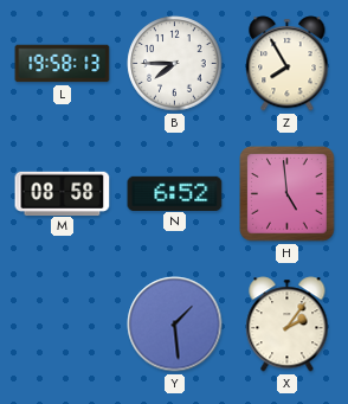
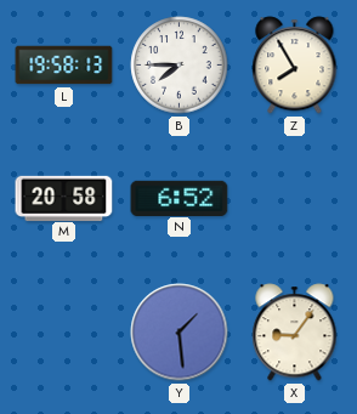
M: 08:58 -> 20:58 (64, 198)
H: 4:59 -> none (288, 194)
X: 2:06 -> 9:06 (295, 333)
